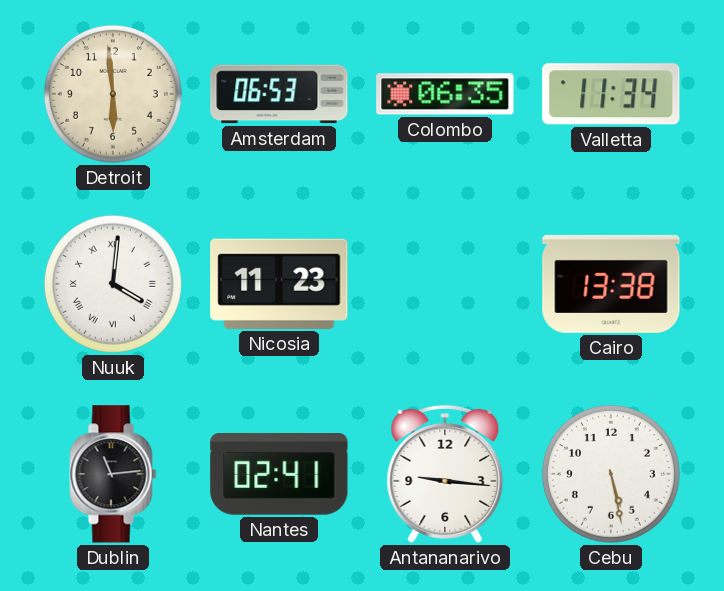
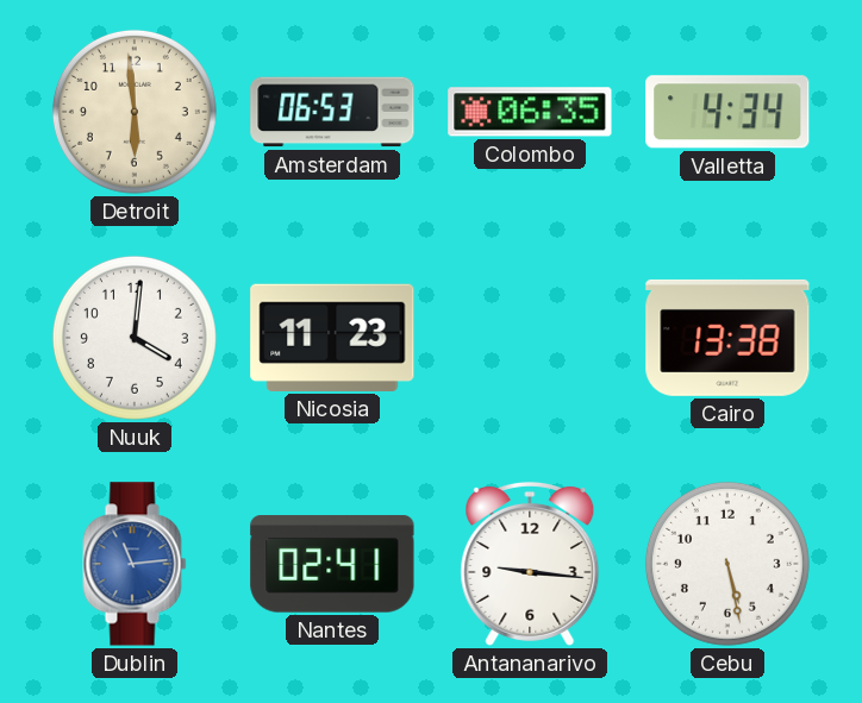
Valletta: 11:34 -> 4:34 (727, 112)
Nuuk numerals: Roman -> Arabic (135, 338)
Dublin dial: black -> blue (135, 564)
